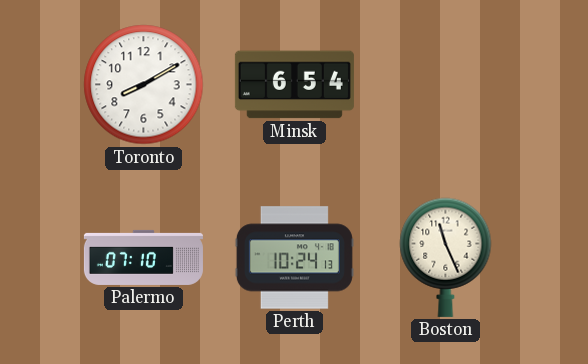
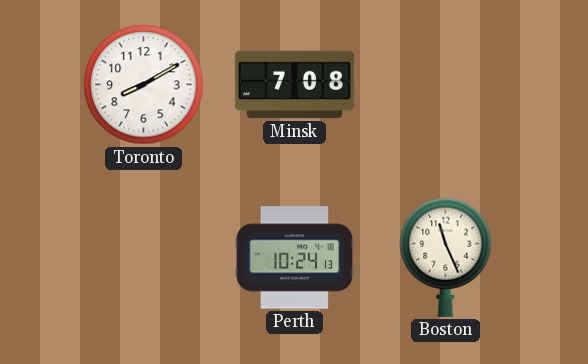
Minsk: 6:54 -> 7:08 (294, 85)
Palermo: 07:10 -> none (143, 257)
